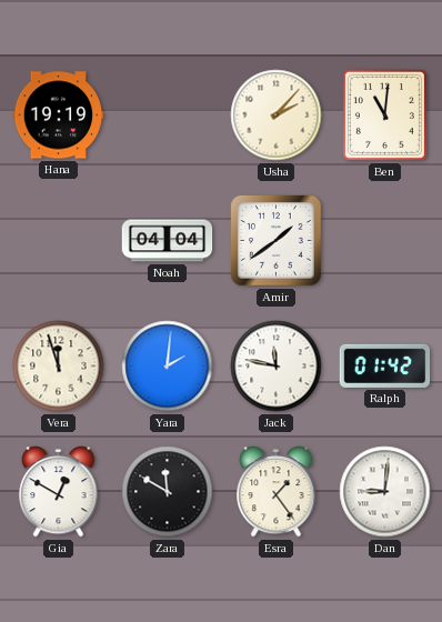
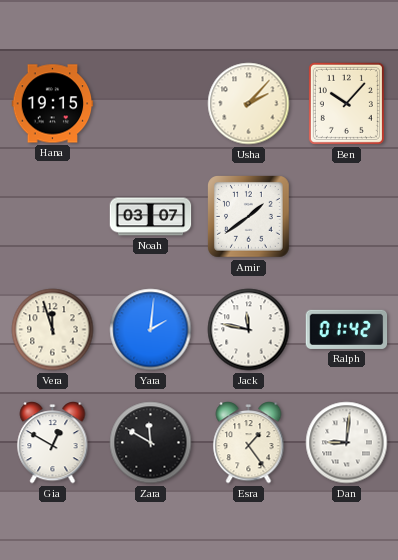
Hana: 19:19 -> 19:15 (53, 104)
Ben: 11:01 -> 10:07 (346, 103)
Noah: 04:04 -> 03:07 (151, 217)
